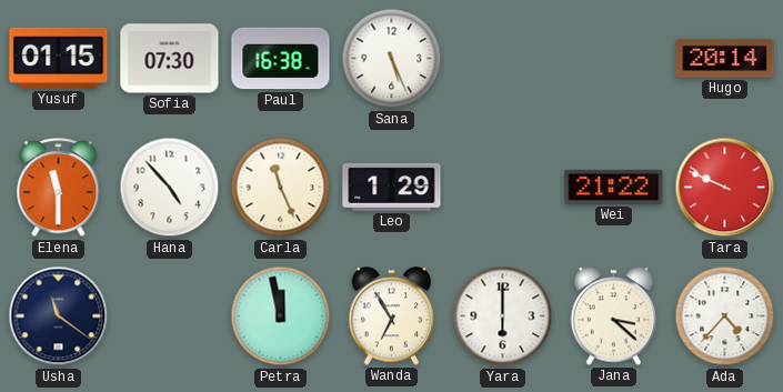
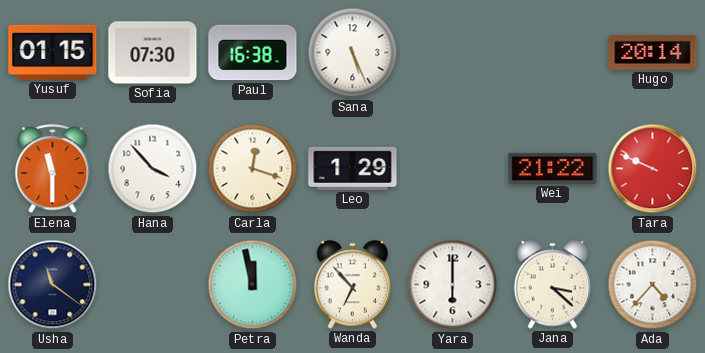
Hana: 4:53 -> 3:53 (153, 169)
Carla: 11:26 -> 12:18 (253, 169)
Wanda: 6:55 -> 6:53 (353, 285)
